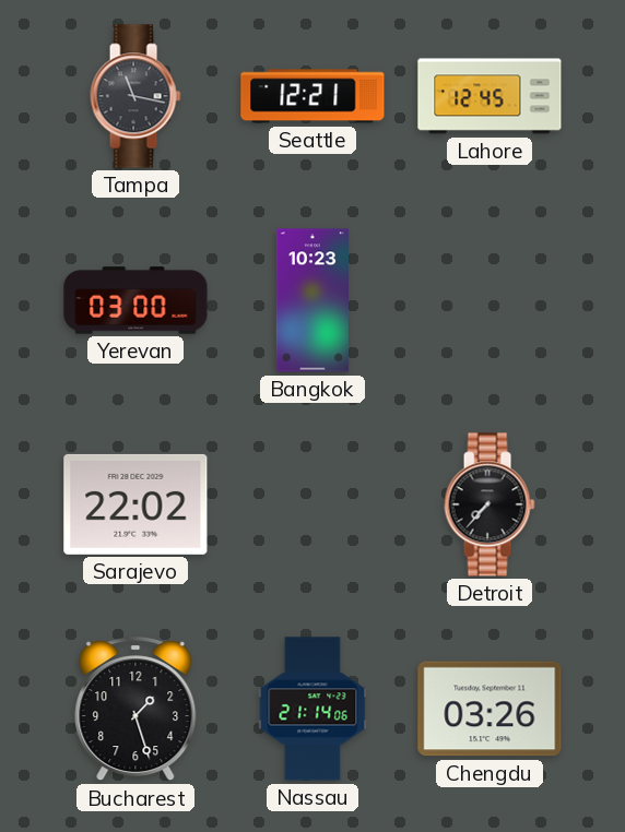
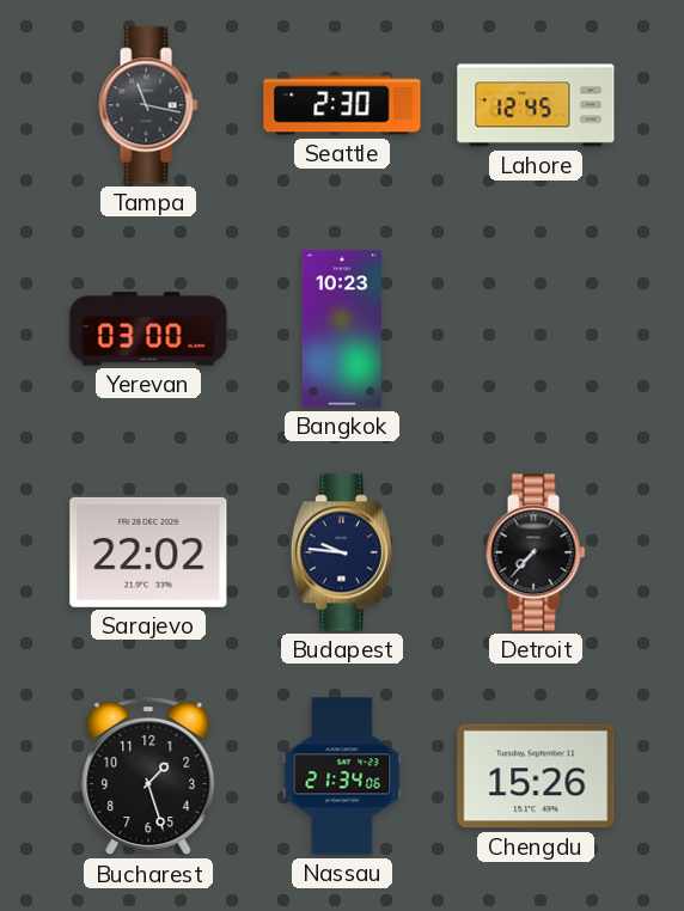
Seattle: 12:21 -> 2:30 (342, 105)
Budapest: none -> 9:46 (342, 552)
Nassau: 21:14 -> 21:34 (342, 776)
Chengdu: 03:26 -> 15:26 (536, 776)
